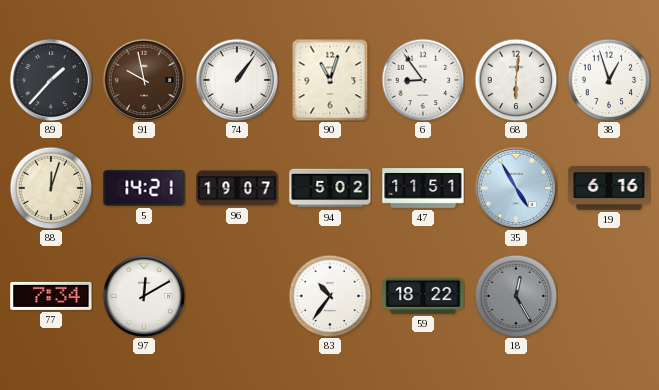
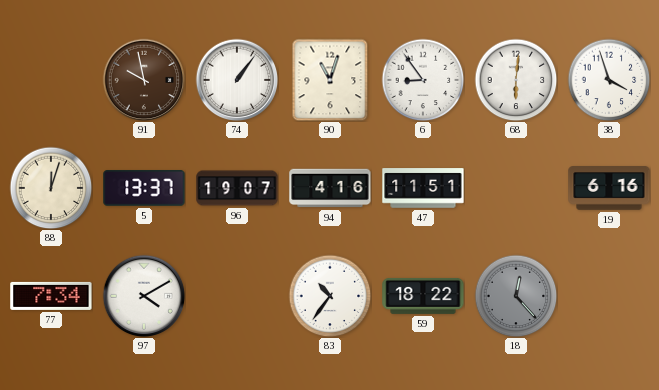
89: 1:37 -> none (51, 80)
38: 12:57 -> 3:57 (609, 80)
5: 14:21 -> 13:37 (144, 188)
94: 5:02 -> 4:16 (330, 188)
35: 4:55 -> none (516, 188)
97: 12:10 -> 4:10 (144, 296)
18: 12:25 -> 12:23 (516, 296)
